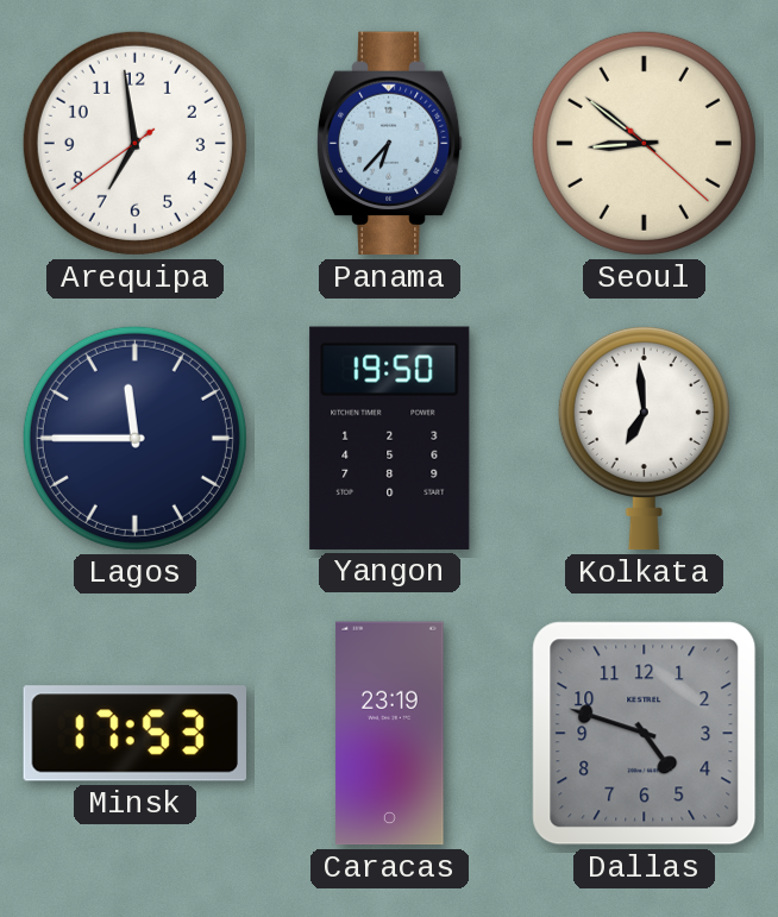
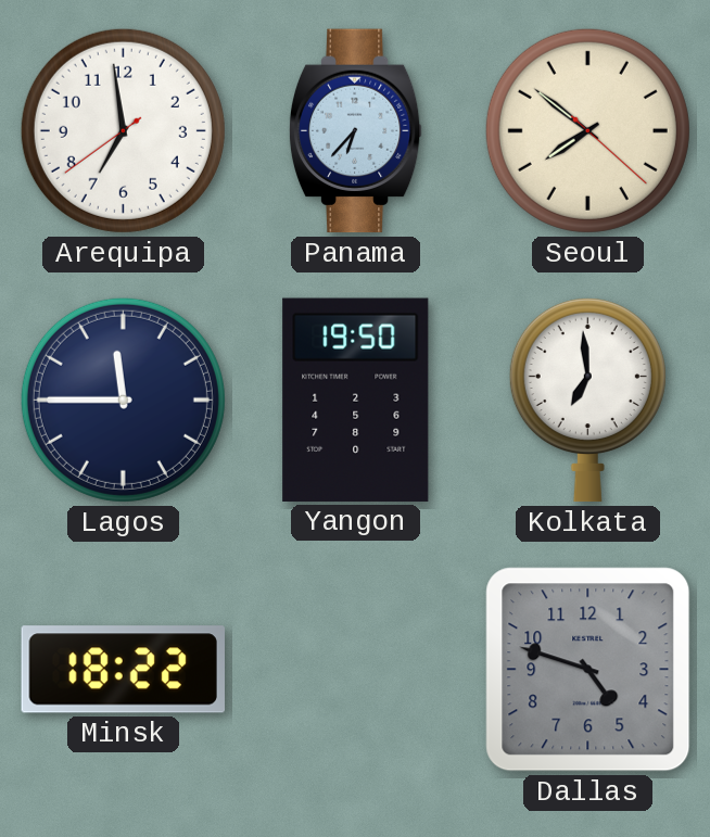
Seoul: 8:51 -> 7:51 (587, 130)
Minsk: 17:53 -> 18:22 (123, 670)
Caracas: 23:19 -> none (390, 734)
